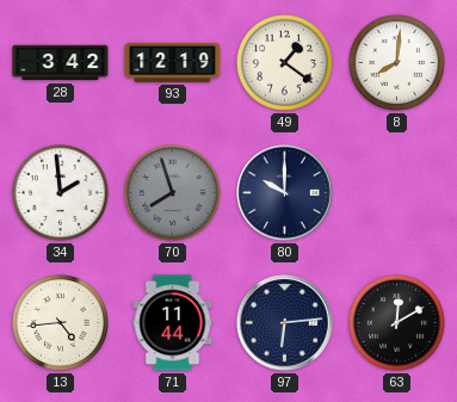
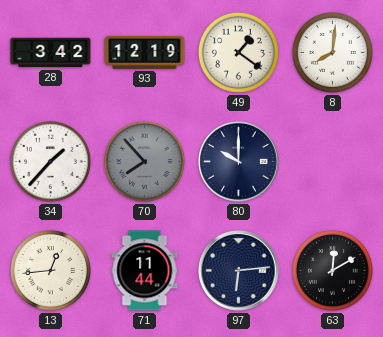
34: 1:59 -> 1:37 (50, 161)
70: 7:57 -> 7:53 (144, 161)
13: 4:44 -> 12:44 (50, 270)
